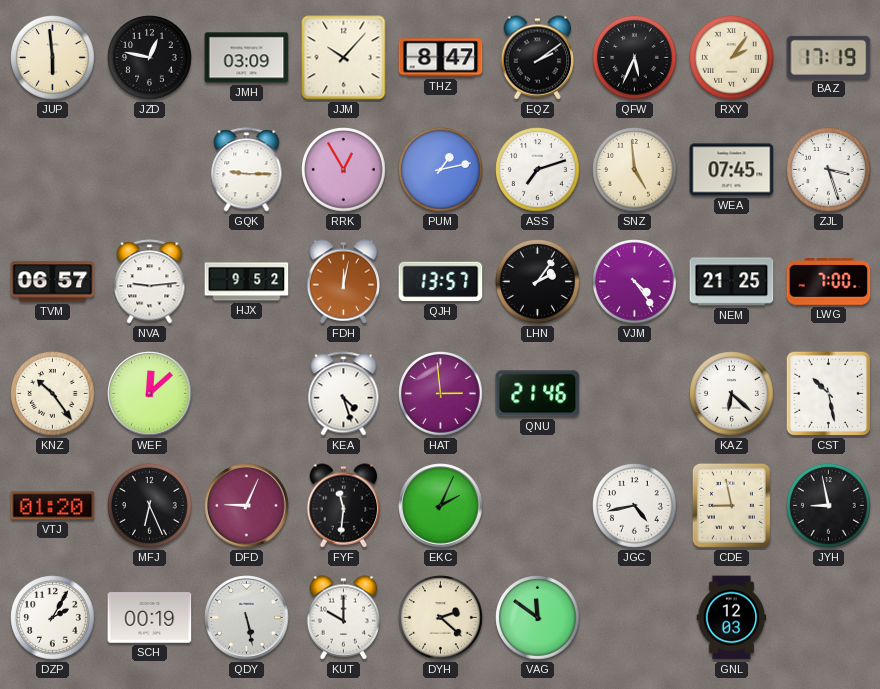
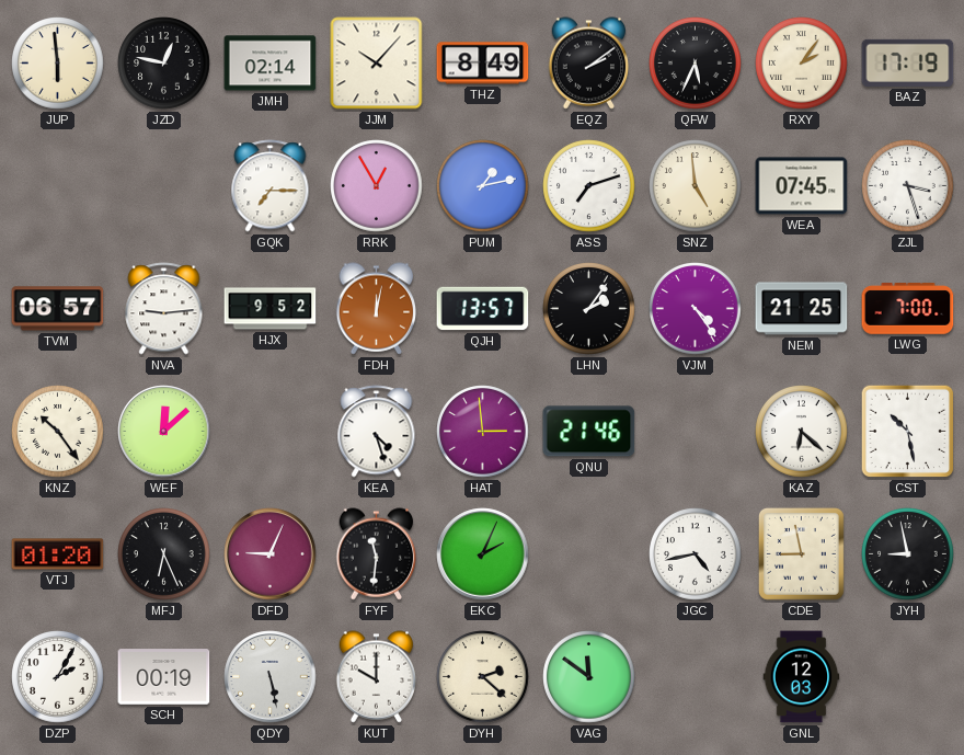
JMH: 03:09 -> 02:14 (271, 64)
THZ: 8:47 -> 8:49 (483, 64)
GQK: 9:15 -> 7:15 (271, 186)
